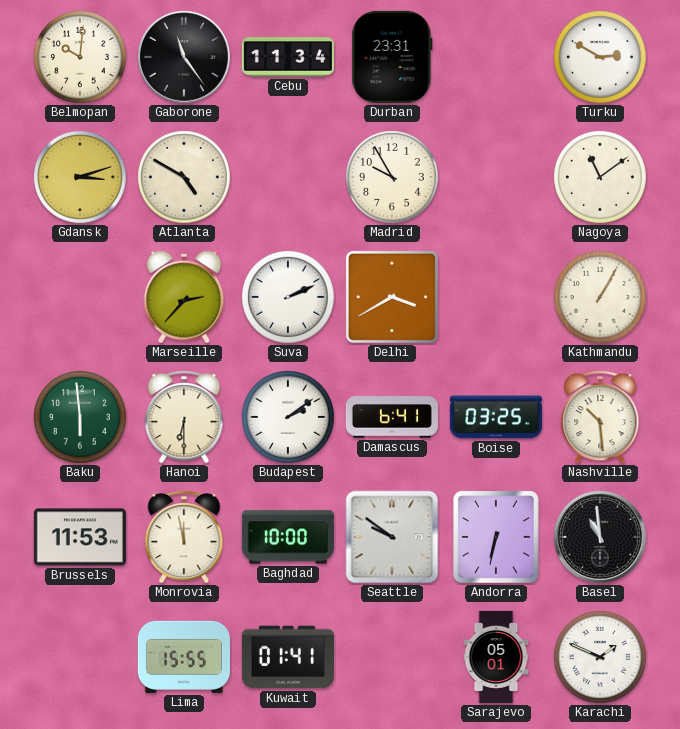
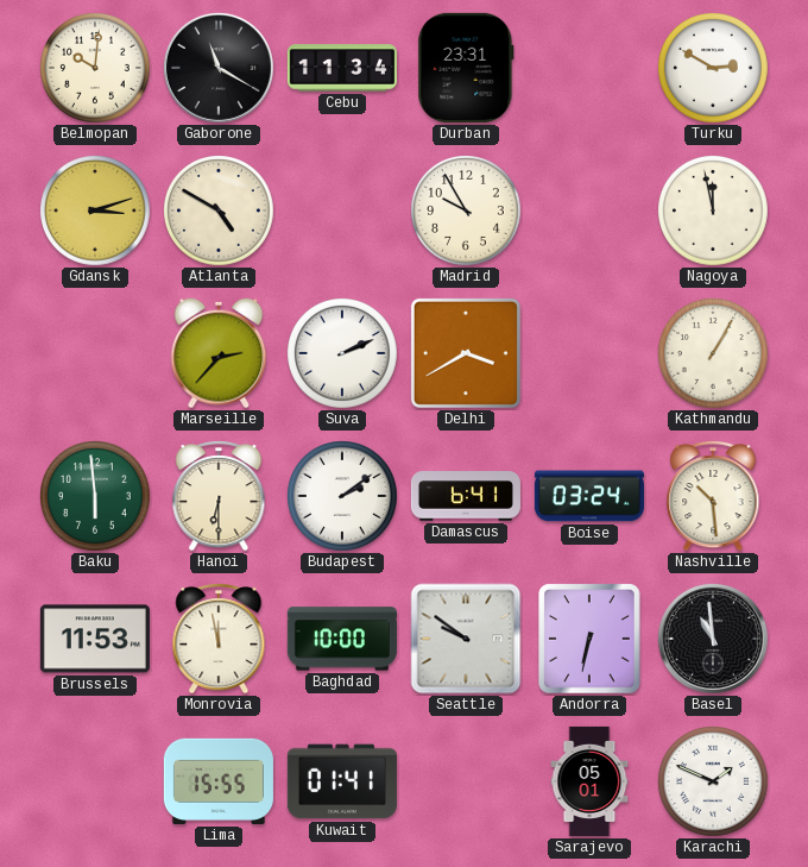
Gaborone: 11:24 -> 11:20 (219, 68)
Nagoya: 11:09 -> 11:58 (714, 212)
Boise: 03:25 -> 03:24 (589, 496)
